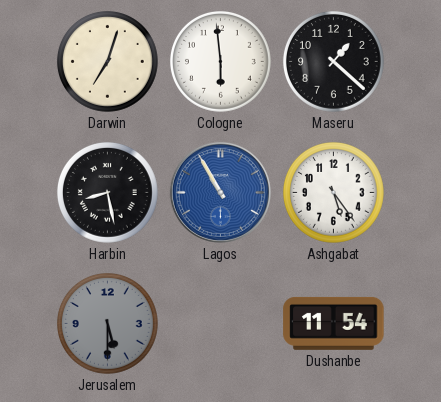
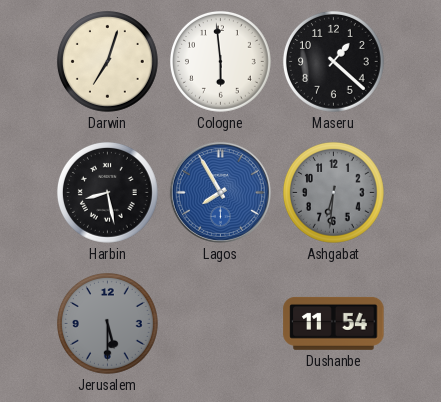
Lagos: 10:55 -> 7:55 (220, 192)
Ashgabat: 5:24 -> 6:31 (334, 193)
Ashgabat dial: white -> grey (334, 193)
